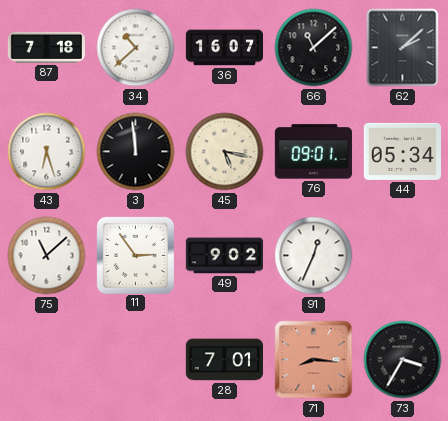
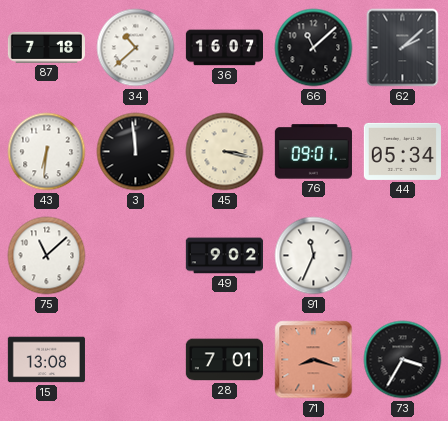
43: 6:27 -> 6:31 (47, 152)
45: 5:17 -> 3:17 (225, 152)
11: 2:54 -> none (135, 255)
91: 12:34 -> 11:34 (314, 256)
15: none -> 13:08 (46, 360)
71: 8:16 -> 8:18 (314, 360)
